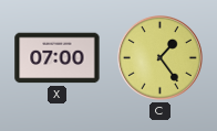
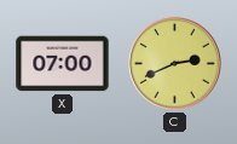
C: 1:24 -> 2:41 (174, 63)
